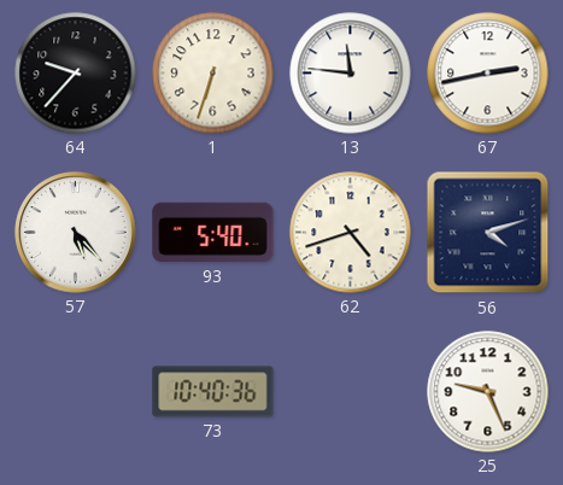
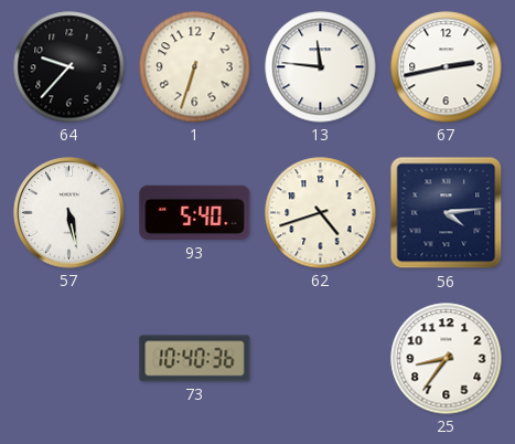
57: 5:23 -> 5:28 (69, 213)
56: 4:12 -> 4:14 (447, 213)
25: 9:26 -> 8:36 (447, 359)
